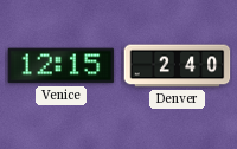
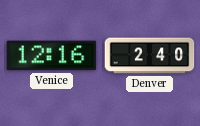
Venice: 12:15 -> 12:16 (52, 56)
